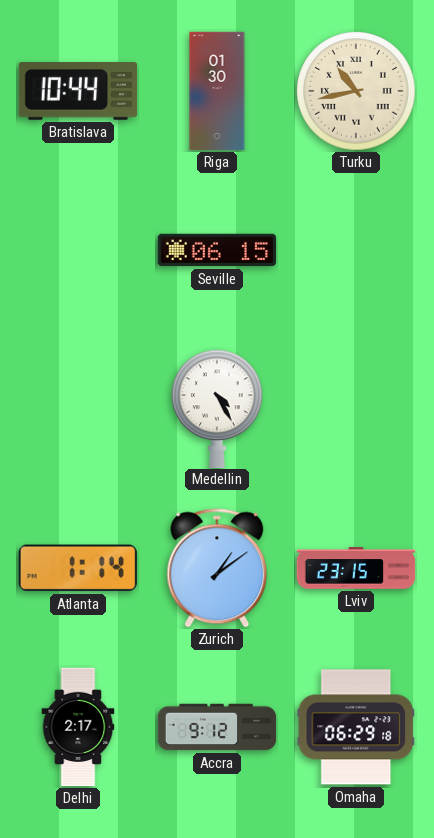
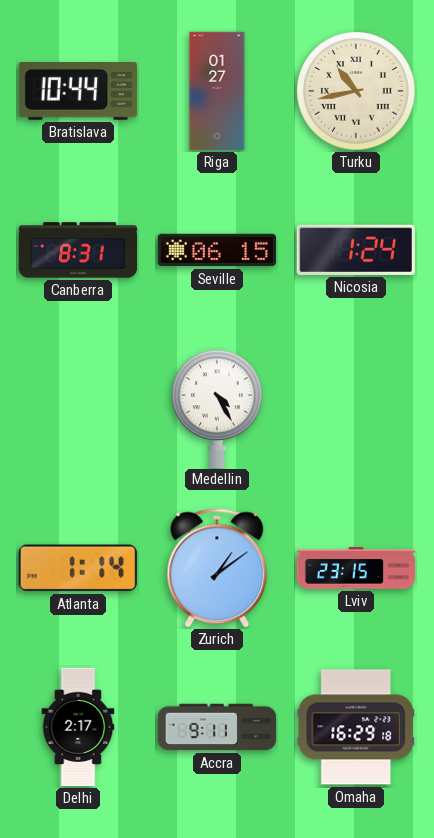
Riga: 01:30 -> 01:27 (217, 91)
Canberra: none -> 8:31 (78, 250)
Nicosia: none -> 1:24 (356, 250)
Accra: 9:12 -> 9:11 (217, 727)
Omaha: 06:29 -> 16:29 (355, 727)
